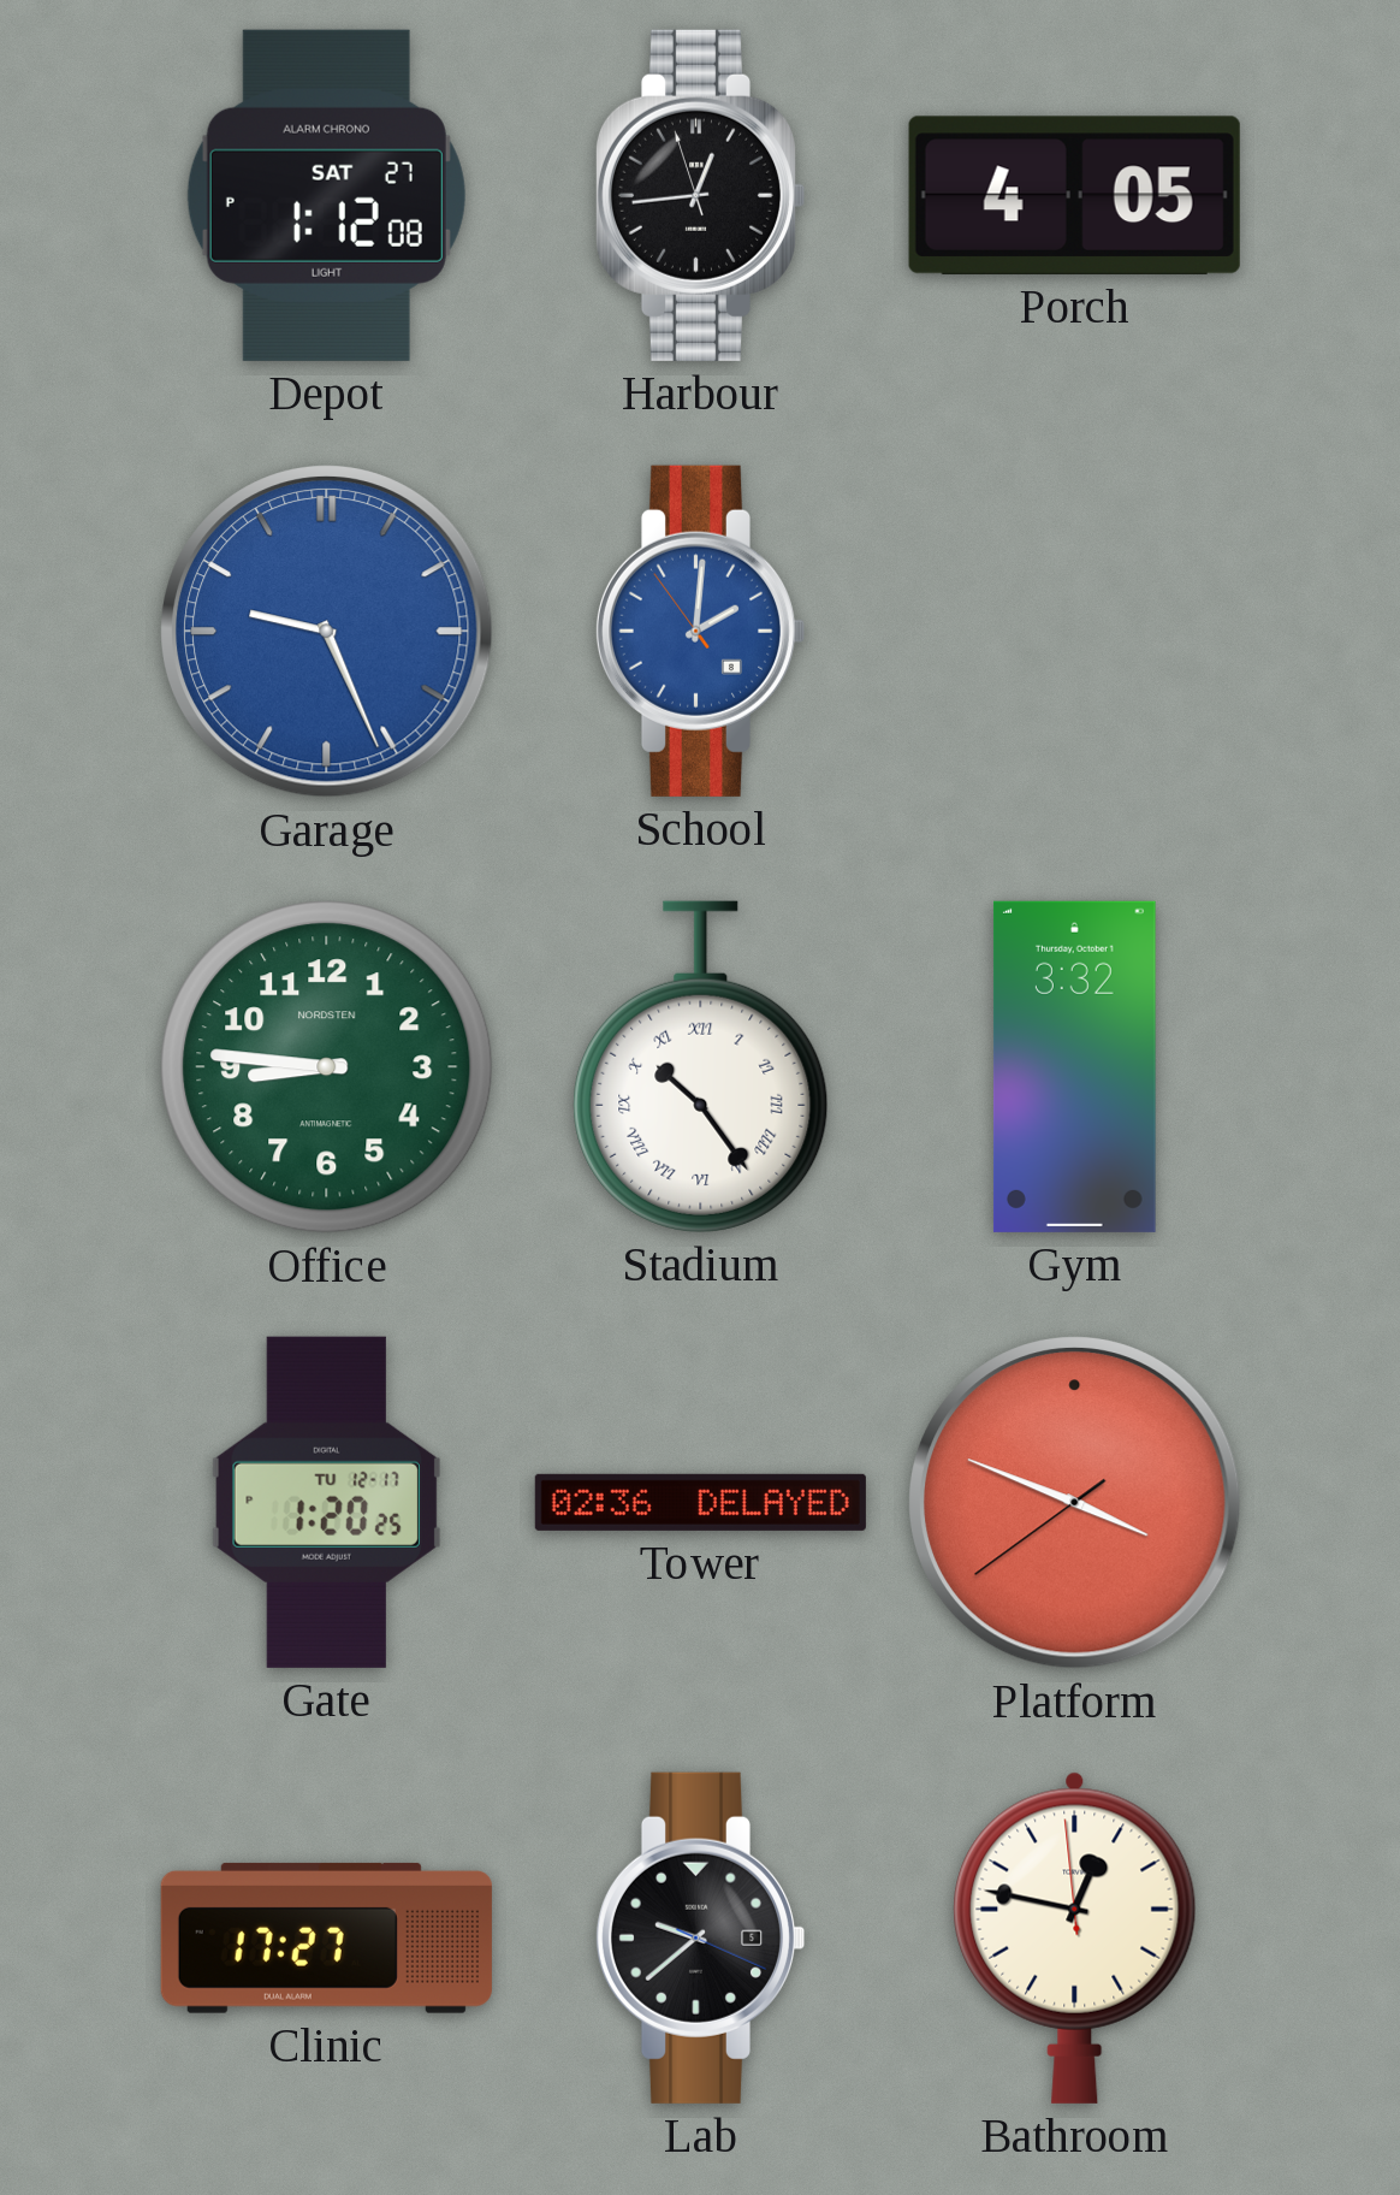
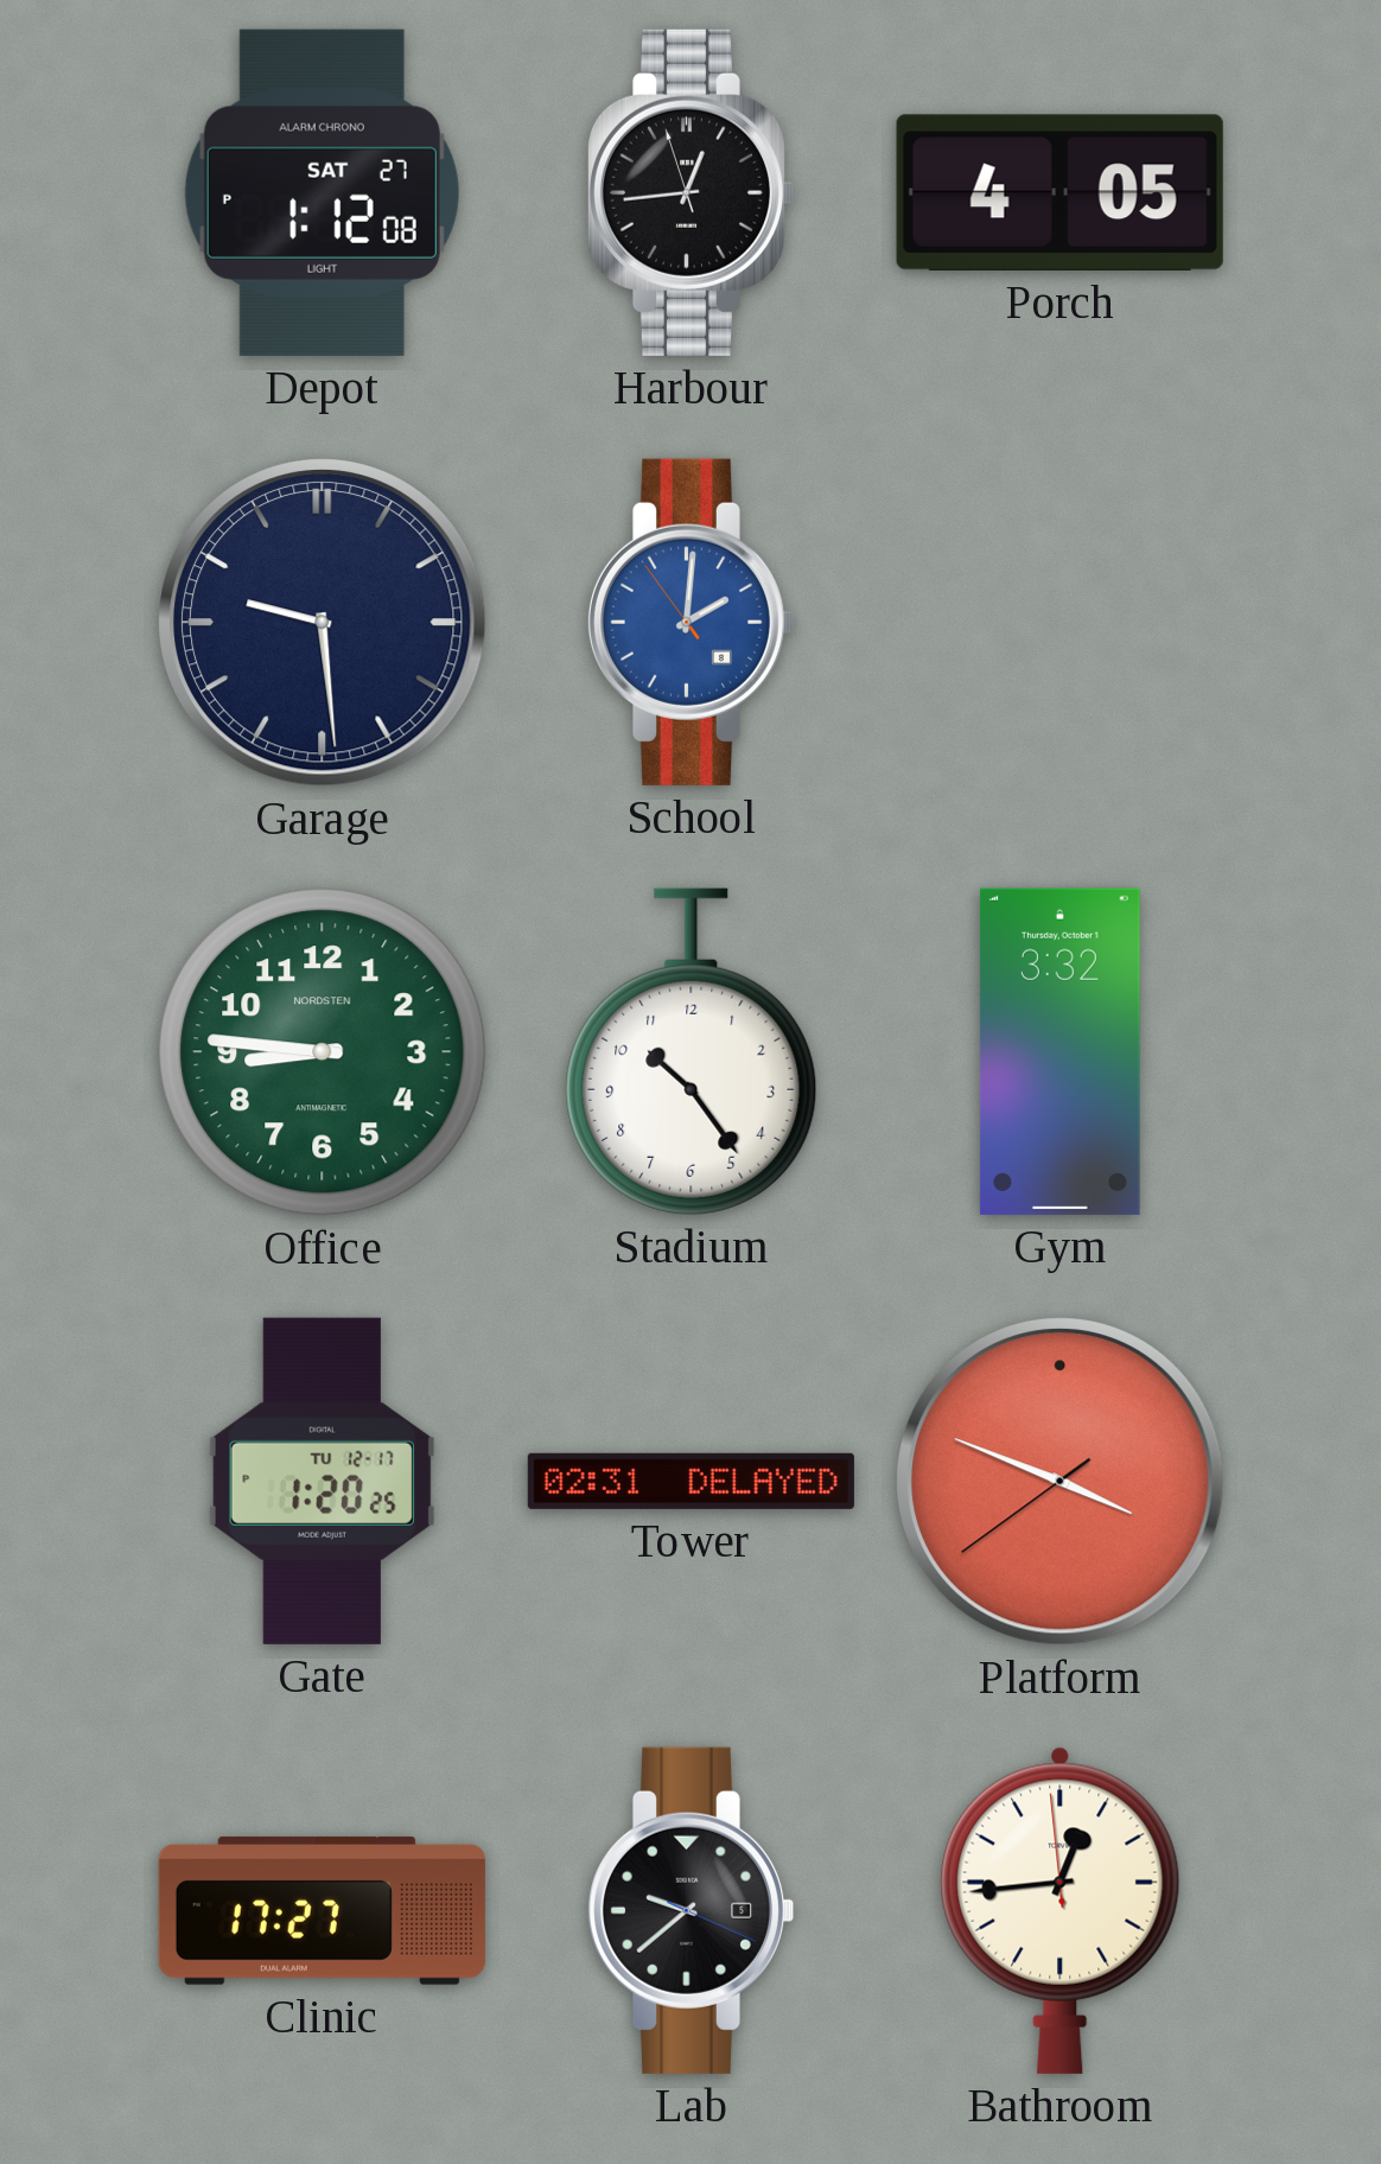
Garage: 9:26 -> 9:29 (323, 623)
Garage dial: blue -> navy (323, 623)
Stadium numerals: Roman -> Arabic (692, 1051)
Tower: 02:36 -> 02:31 (690, 1481)
Bathroom: 12:46 -> 12:43 (1061, 1910)
